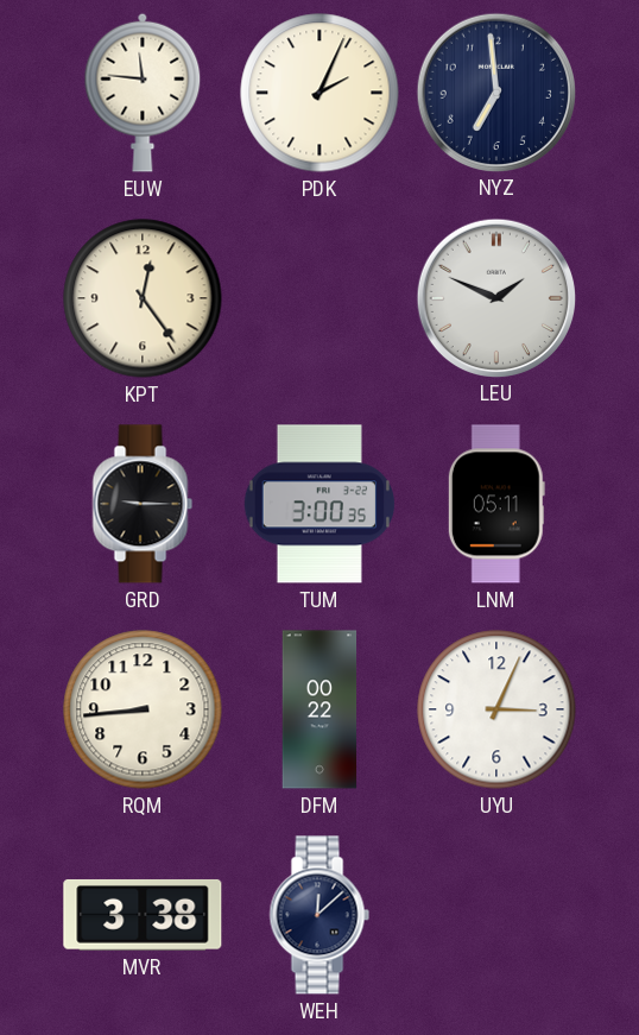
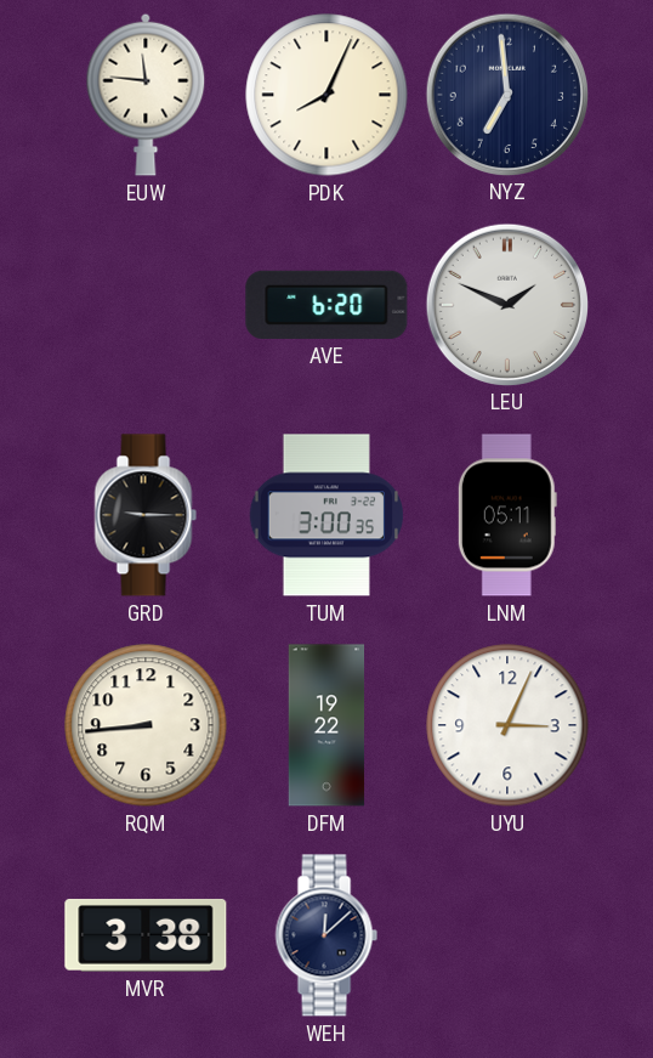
PDK: 2:04 -> 8:04 (326, 95)
KPT: 12:24 -> none (143, 298)
AVE: none -> 6:20 (326, 305)
DFM: 00:22 -> 19:22 (326, 725)
